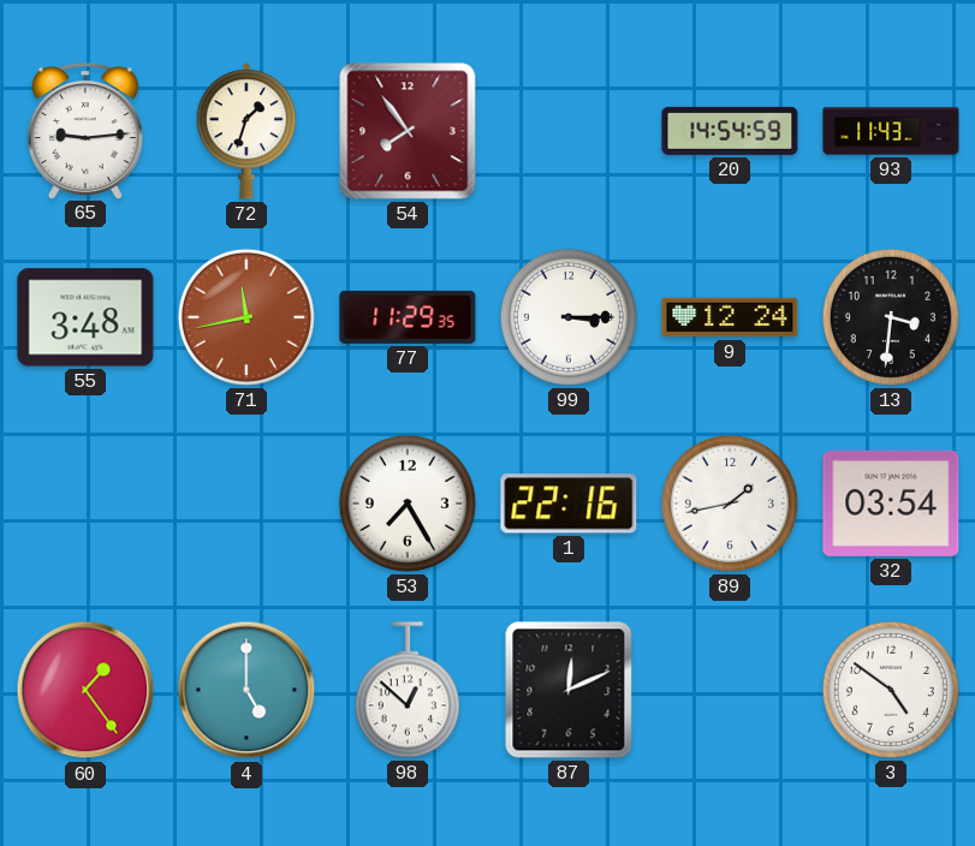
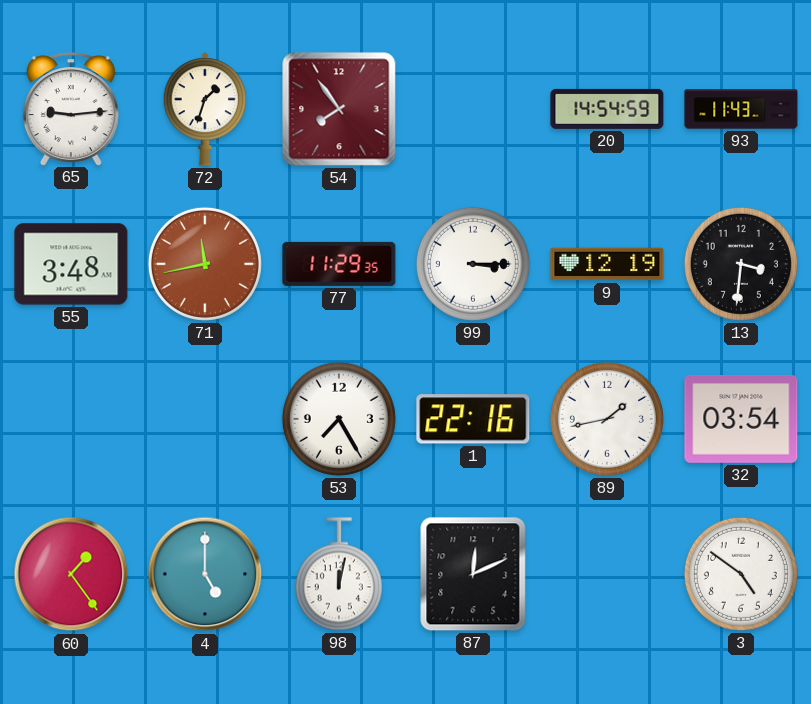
9: 12:24 -> 12:19 (607, 264)
98: 12:52 -> 12:02 (339, 574)
